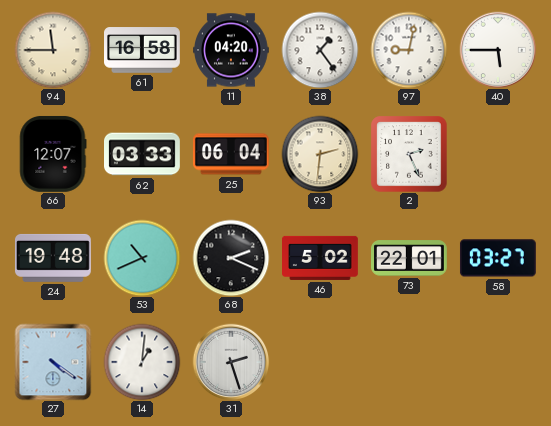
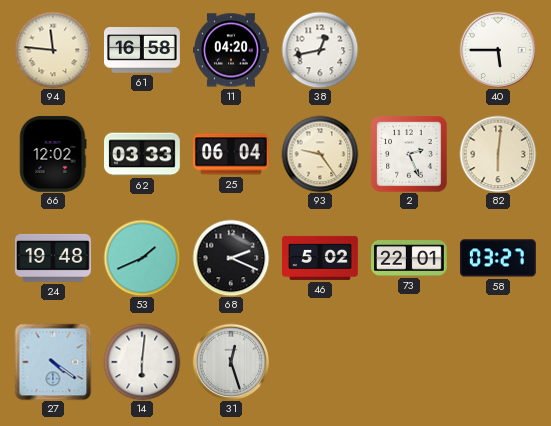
94: 11:45 -> 11:46 (53, 50)
38: 1:24 -> 12:43 (320, 50)
97: 9:02 -> none (409, 50)
66: 12:07 -> 12:02 (53, 154)
93: 2:31 -> 9:24 (320, 154)
82: none -> 6:01 (498, 154)
53: 10:41 -> 1:41 (142, 258)
14: 1:01 -> 6:01 (142, 362)
31: 2:27 -> 12:27 (231, 362)
